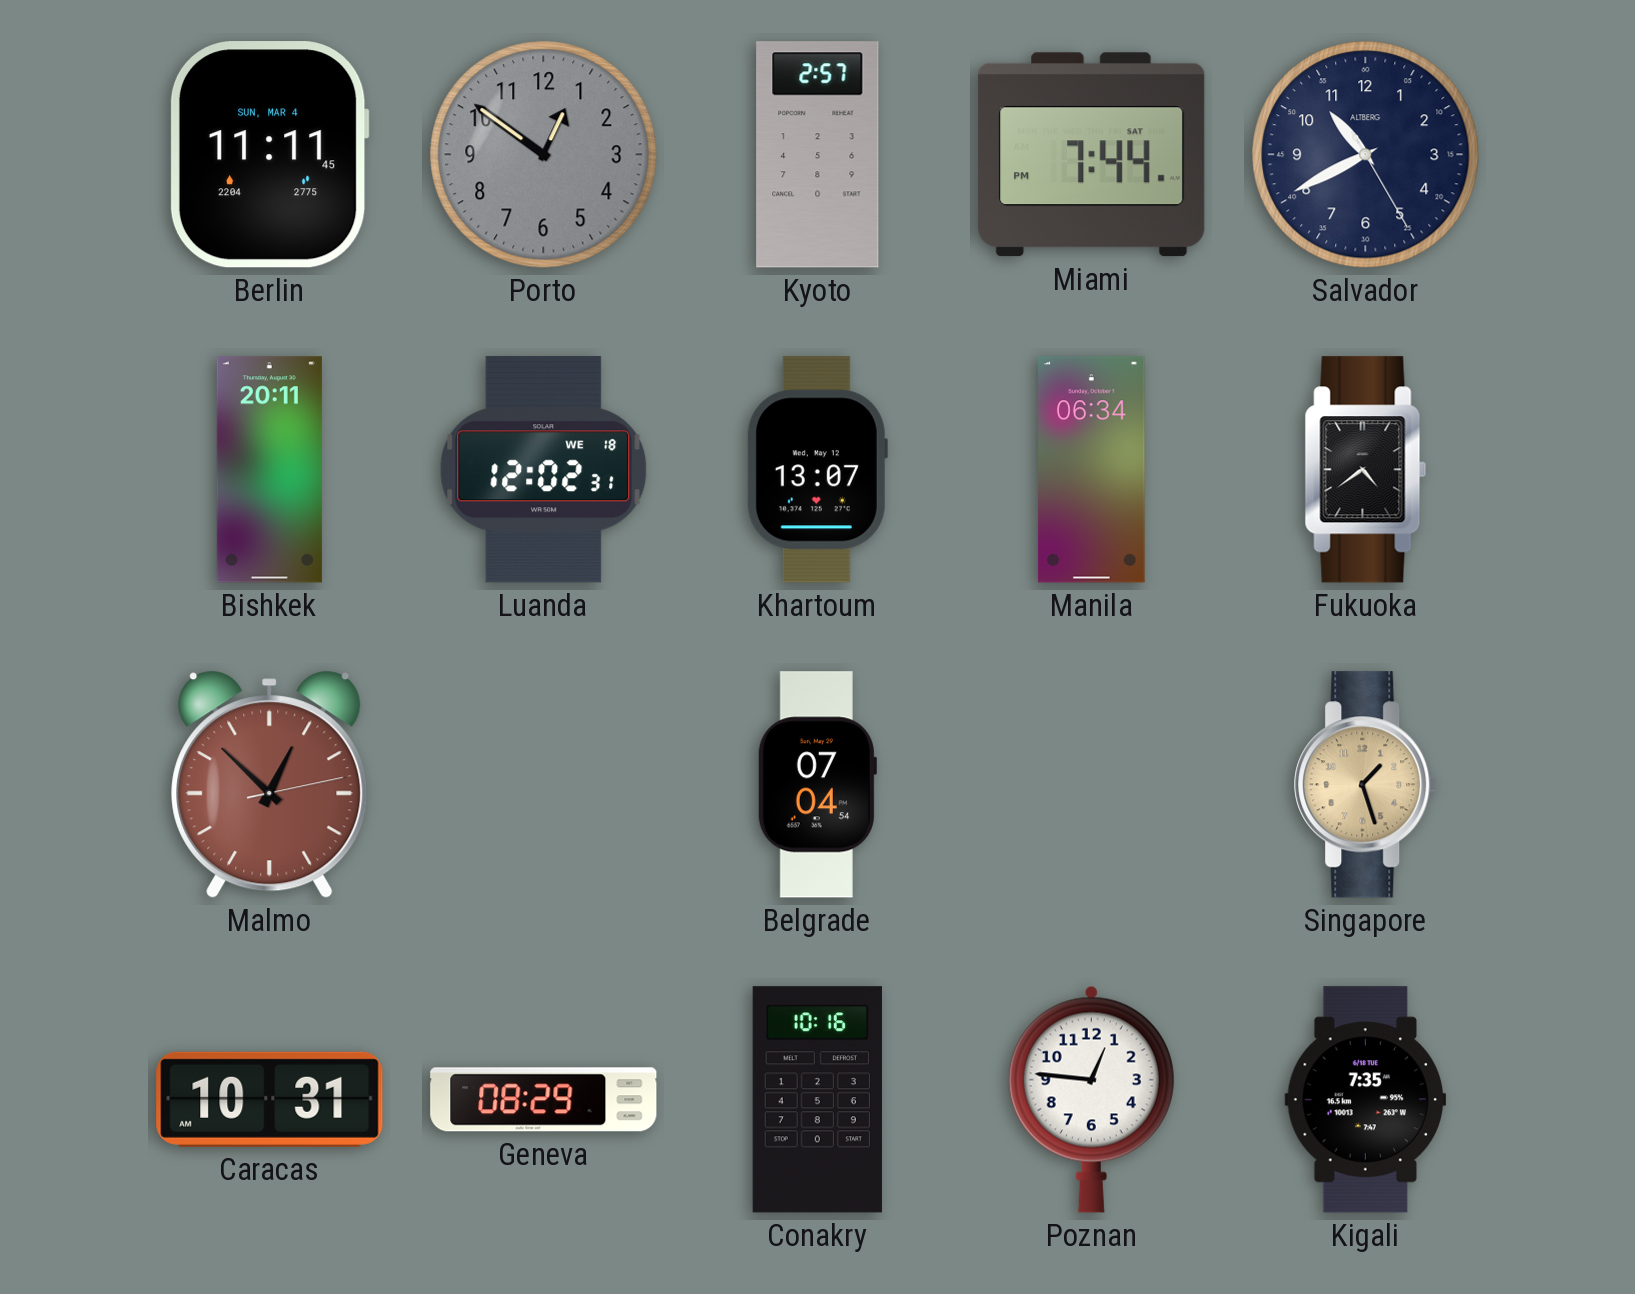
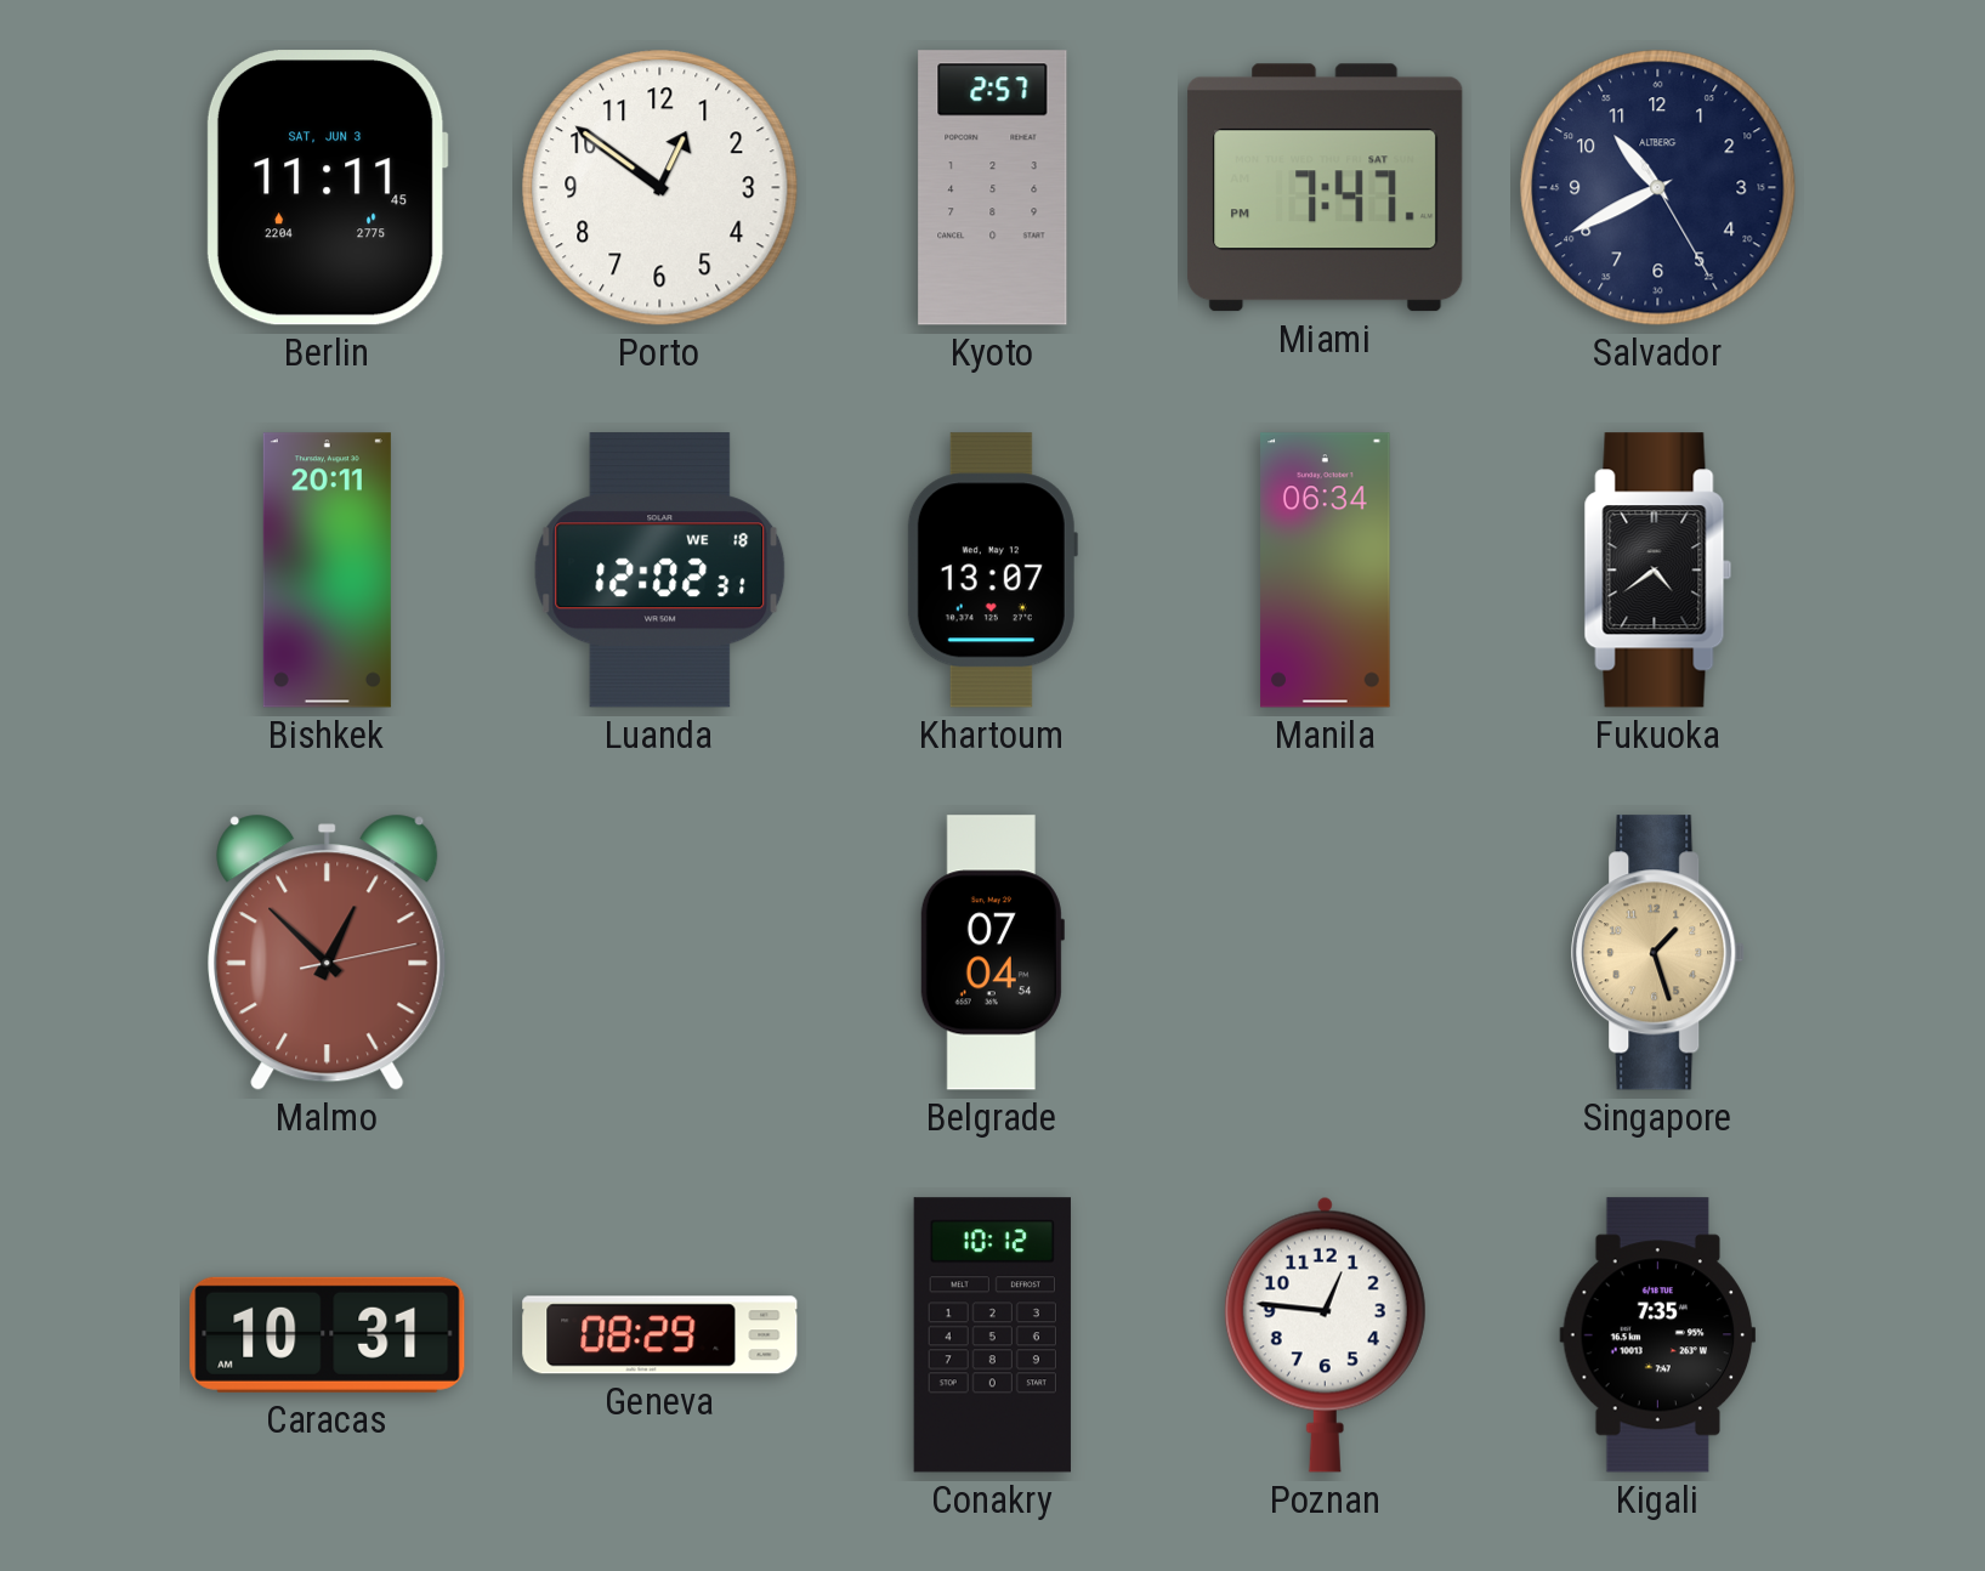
Berlin date: SUN, MAR 4 -> SAT, JUN 3 (327, 188)
Porto dial: grey -> white (660, 188)
Miami: 7:44 -> 7:47 (1326, 188)
Conakry: 10:16 -> 10:12 (992, 1335)
